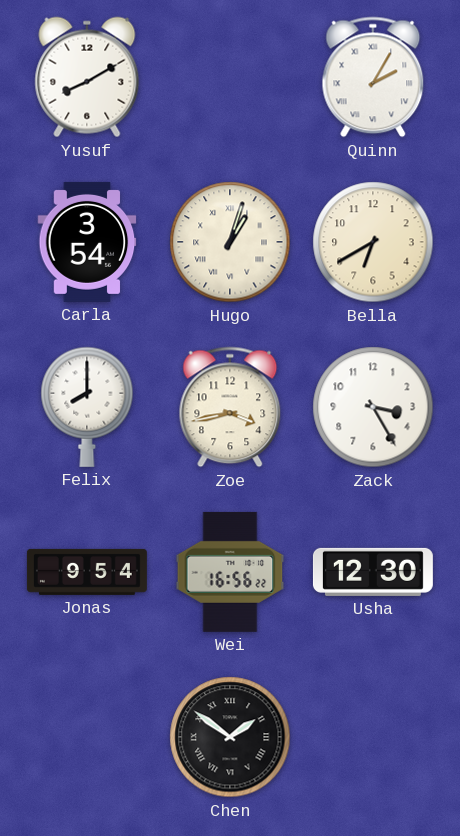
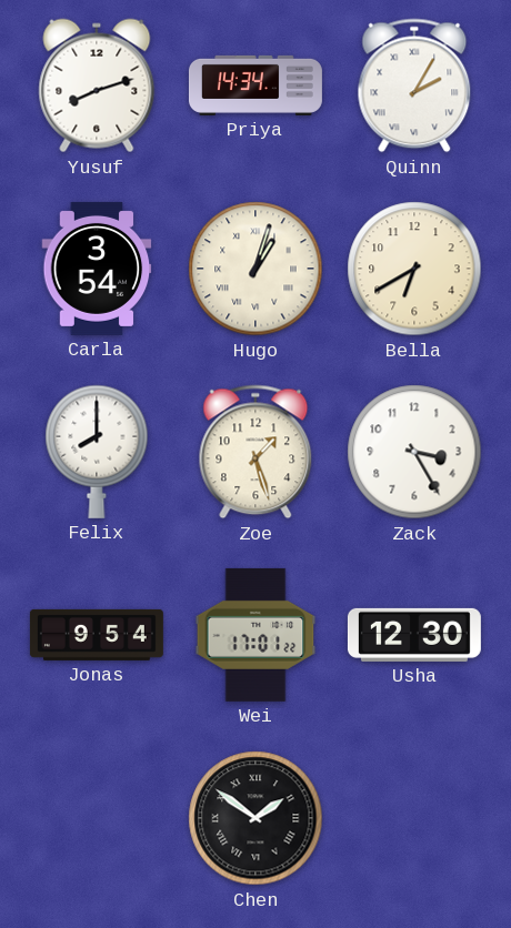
Yusuf: 8:10 -> 8:12 (97, 85)
Priya: none -> 14:34 (255, 85)
Zoe: 3:43 -> 1:27 (255, 452)
Wei: 16:56 -> 17:01 (255, 635)
